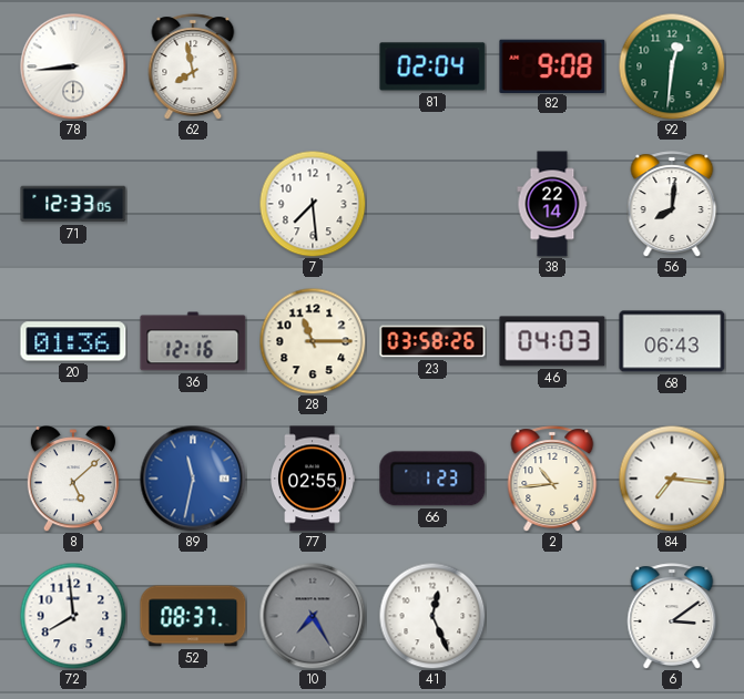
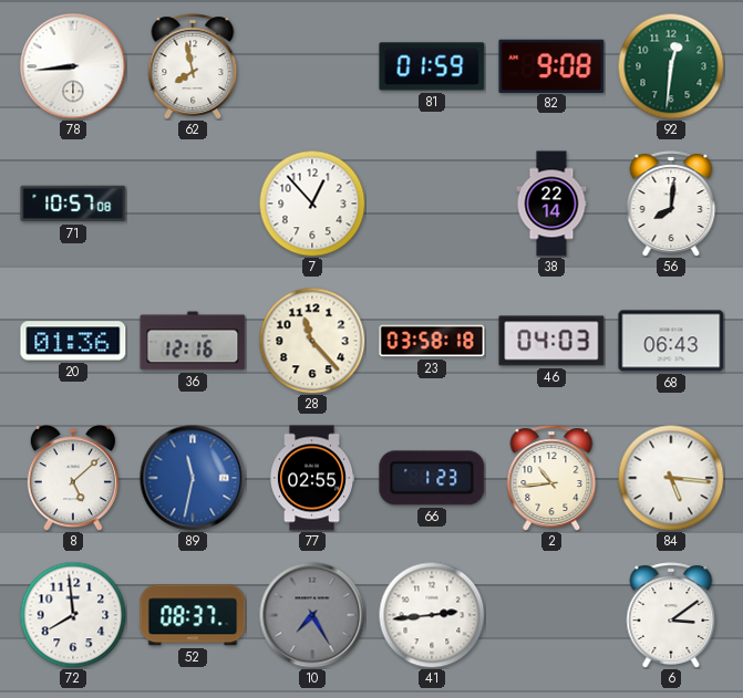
81: 02:04 -> 01:59 (432, 66)
71: 12:33 -> 10:57 (73, 204)
7: 7:29 -> 12:53 (312, 204)
28: 11:15 -> 11:23 (312, 341)
23: 03:58:26 -> 03:58:18 (432, 341)
84: 7:16 -> 5:16 (671, 478)
41: 12:26 -> 2:44 (432, 615)
